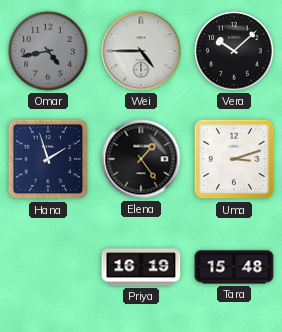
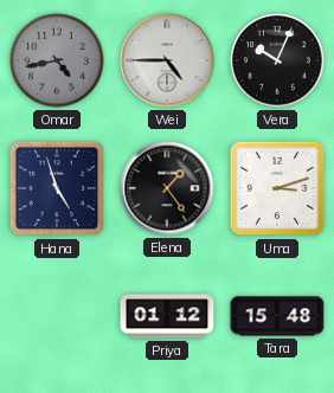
Vera: 10:08 -> 10:04 (277, 60)
Hana: 1:57 -> 4:57 (57, 188)
Priya: 16:19 -> 01:12 (167, 316)
